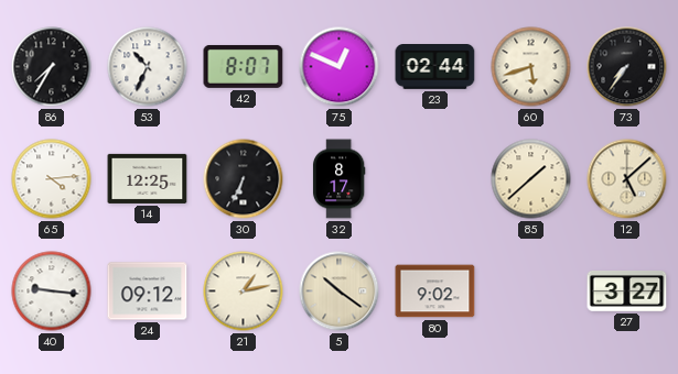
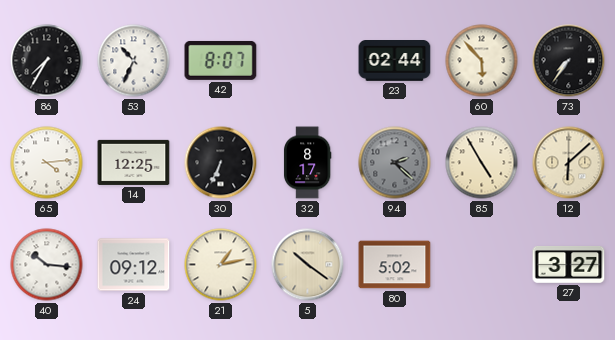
75: 12:49 -> none (340, 67)
60: 5:42 -> 5:53 (482, 61)
94: none -> 2:22 (395, 163)
85: 1:38 -> 4:55 (482, 163)
12: 5:08 -> 6:08 (569, 163)
40: 9:16 -> 10:16 (47, 265)
80: 9:02 -> 5:02 (395, 265)
